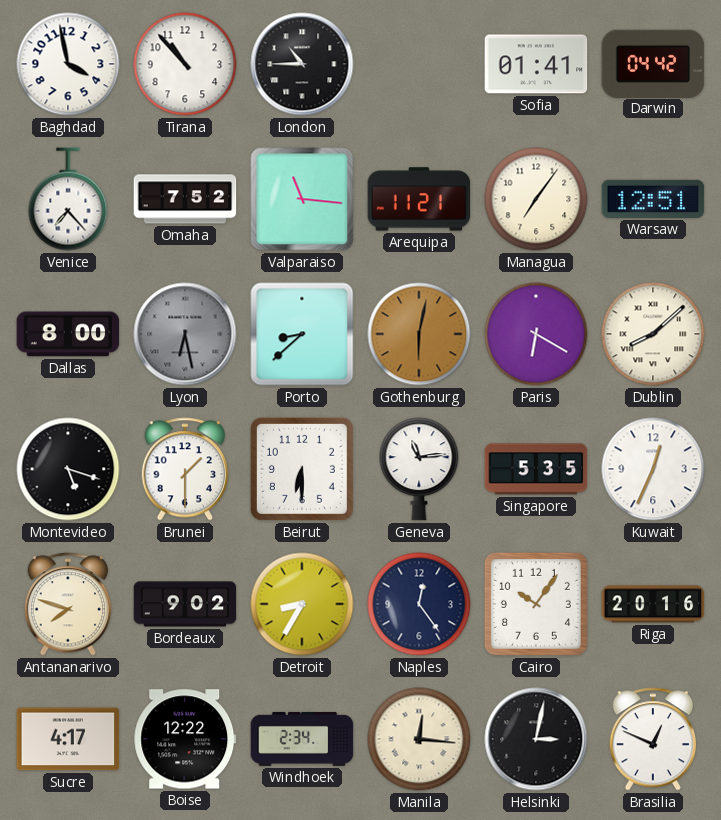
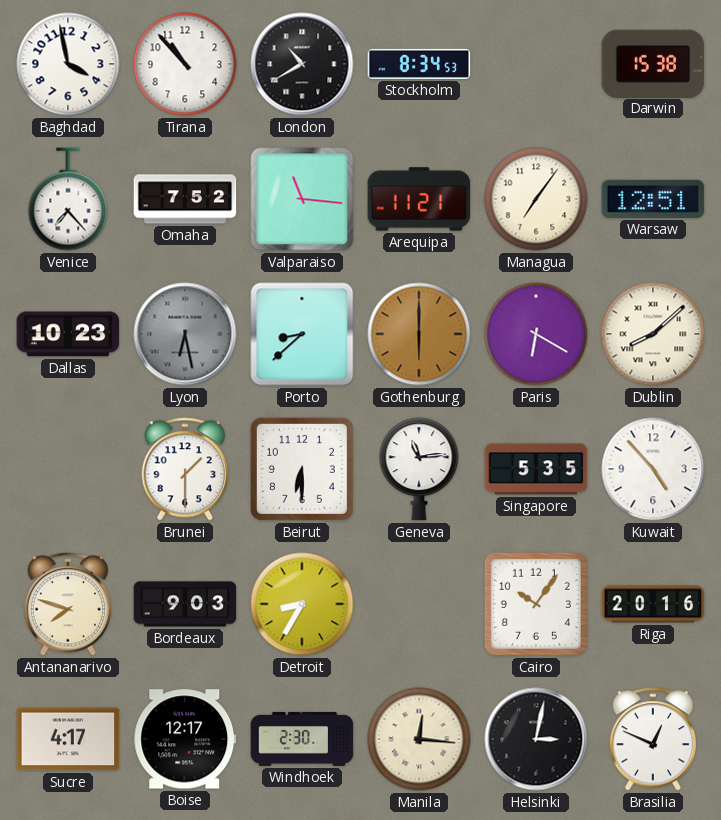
London: 10:45 -> 10:40 (302, 64)
Stockholm: none -> 8:34 (419, 64)
Sofia: 01:41 -> none (536, 64)
Darwin: 04:42 -> 15:38 (653, 63)
Dallas: 8:00 -> 10:23 (68, 334)
Gothenburg: 6:02 -> 6:00 (419, 334)
Montevideo: 5:18 -> none (68, 469)
Kuwait: 12:34 -> 4:53 (653, 469)
Bordeaux: 9:02 -> 9:03 (185, 604)
Naples: 12:24 -> none (419, 604)
Boise: 12:22 -> 12:17 (185, 739)
Windhoek: 2:34 -> 2:30 (302, 739)
